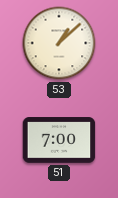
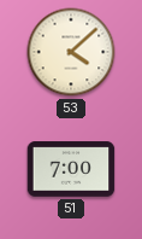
53: 1:08 -> 4:08 (71, 52)
